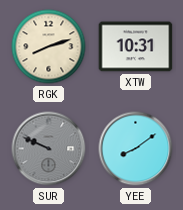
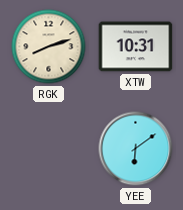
SUR: 9:49 -> none (49, 149)
YEE: 8:09 -> 6:09 (136, 149)
